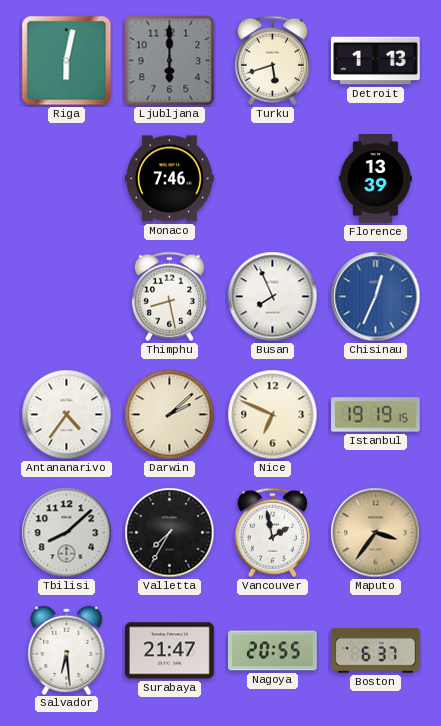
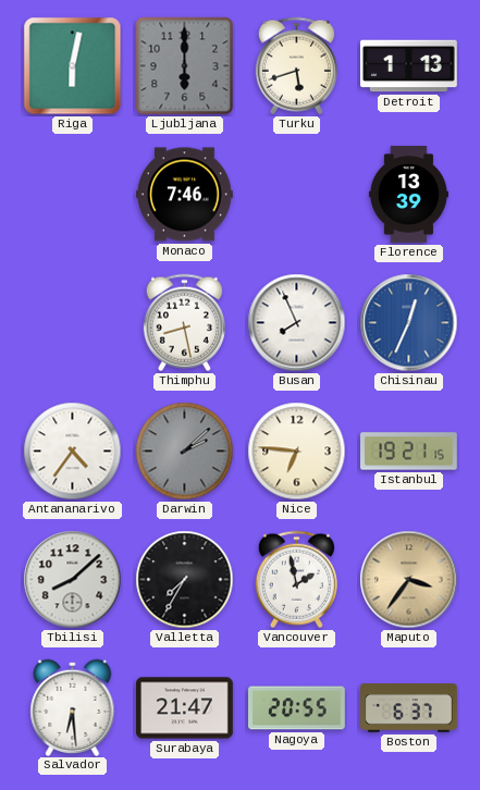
Darwin dial: cream -> grey (185, 452)
Nice: 6:49 -> 6:46 (297, 452)
Istanbul: 19:19 -> 19:21 (409, 452)
